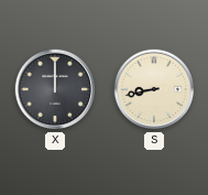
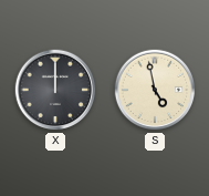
S: 8:43 -> 4:58 (155, 90)
